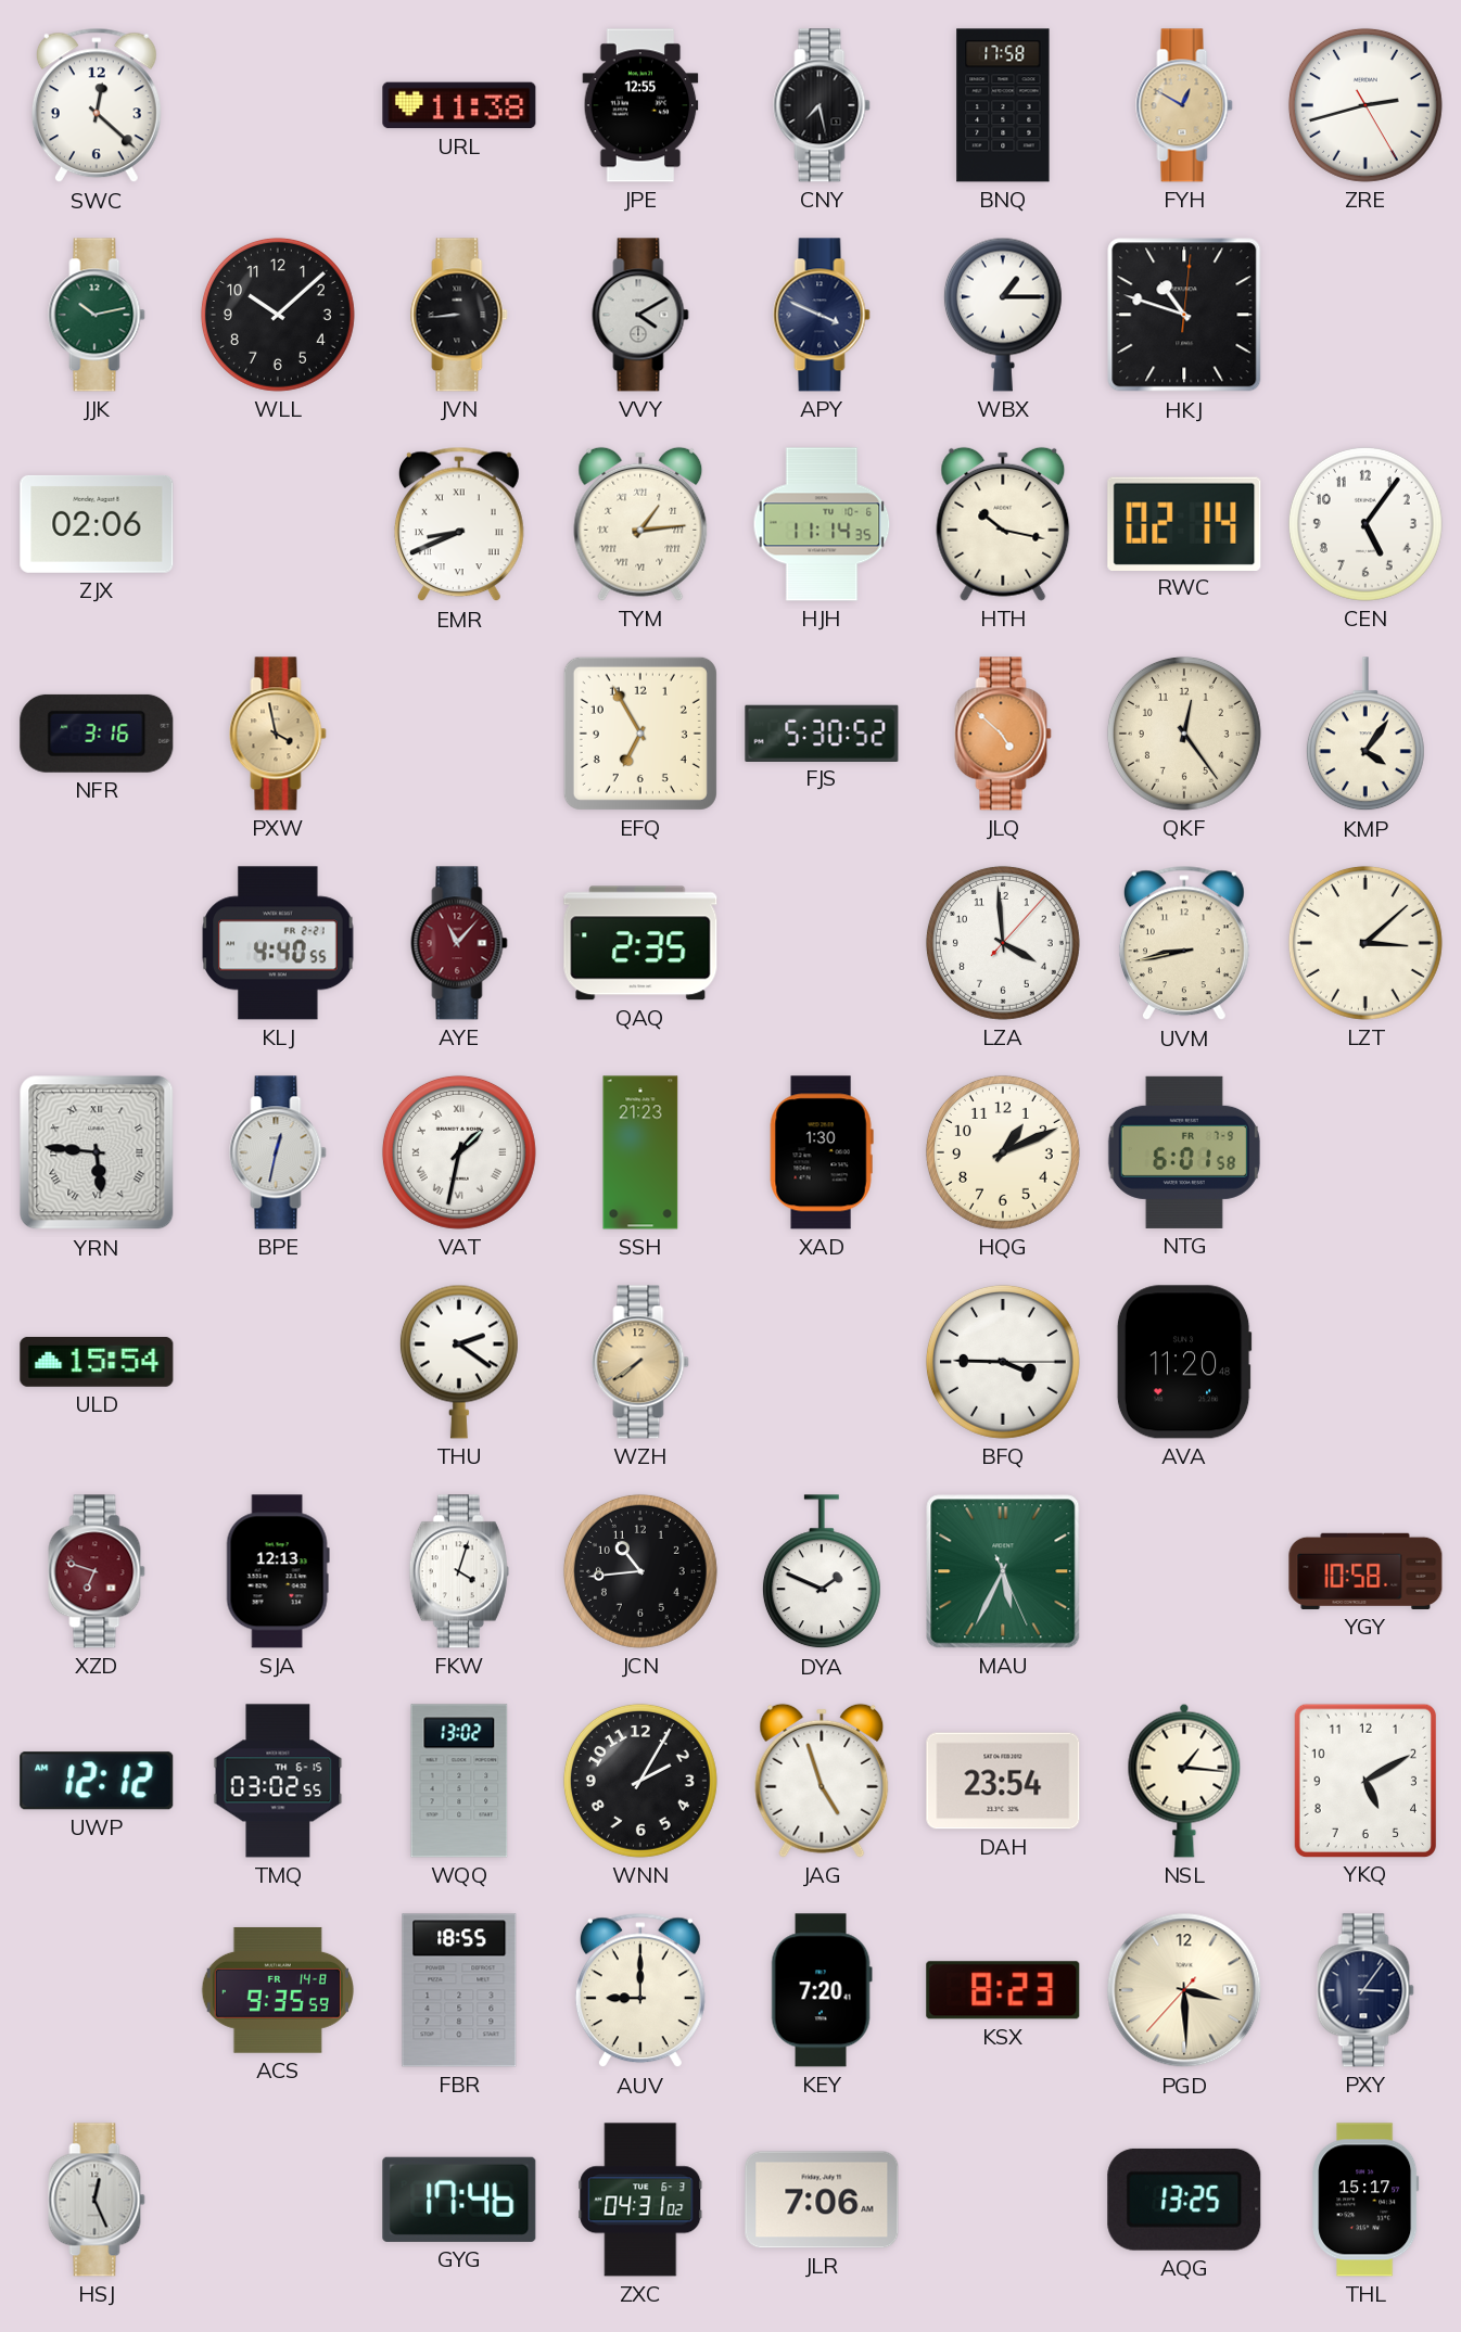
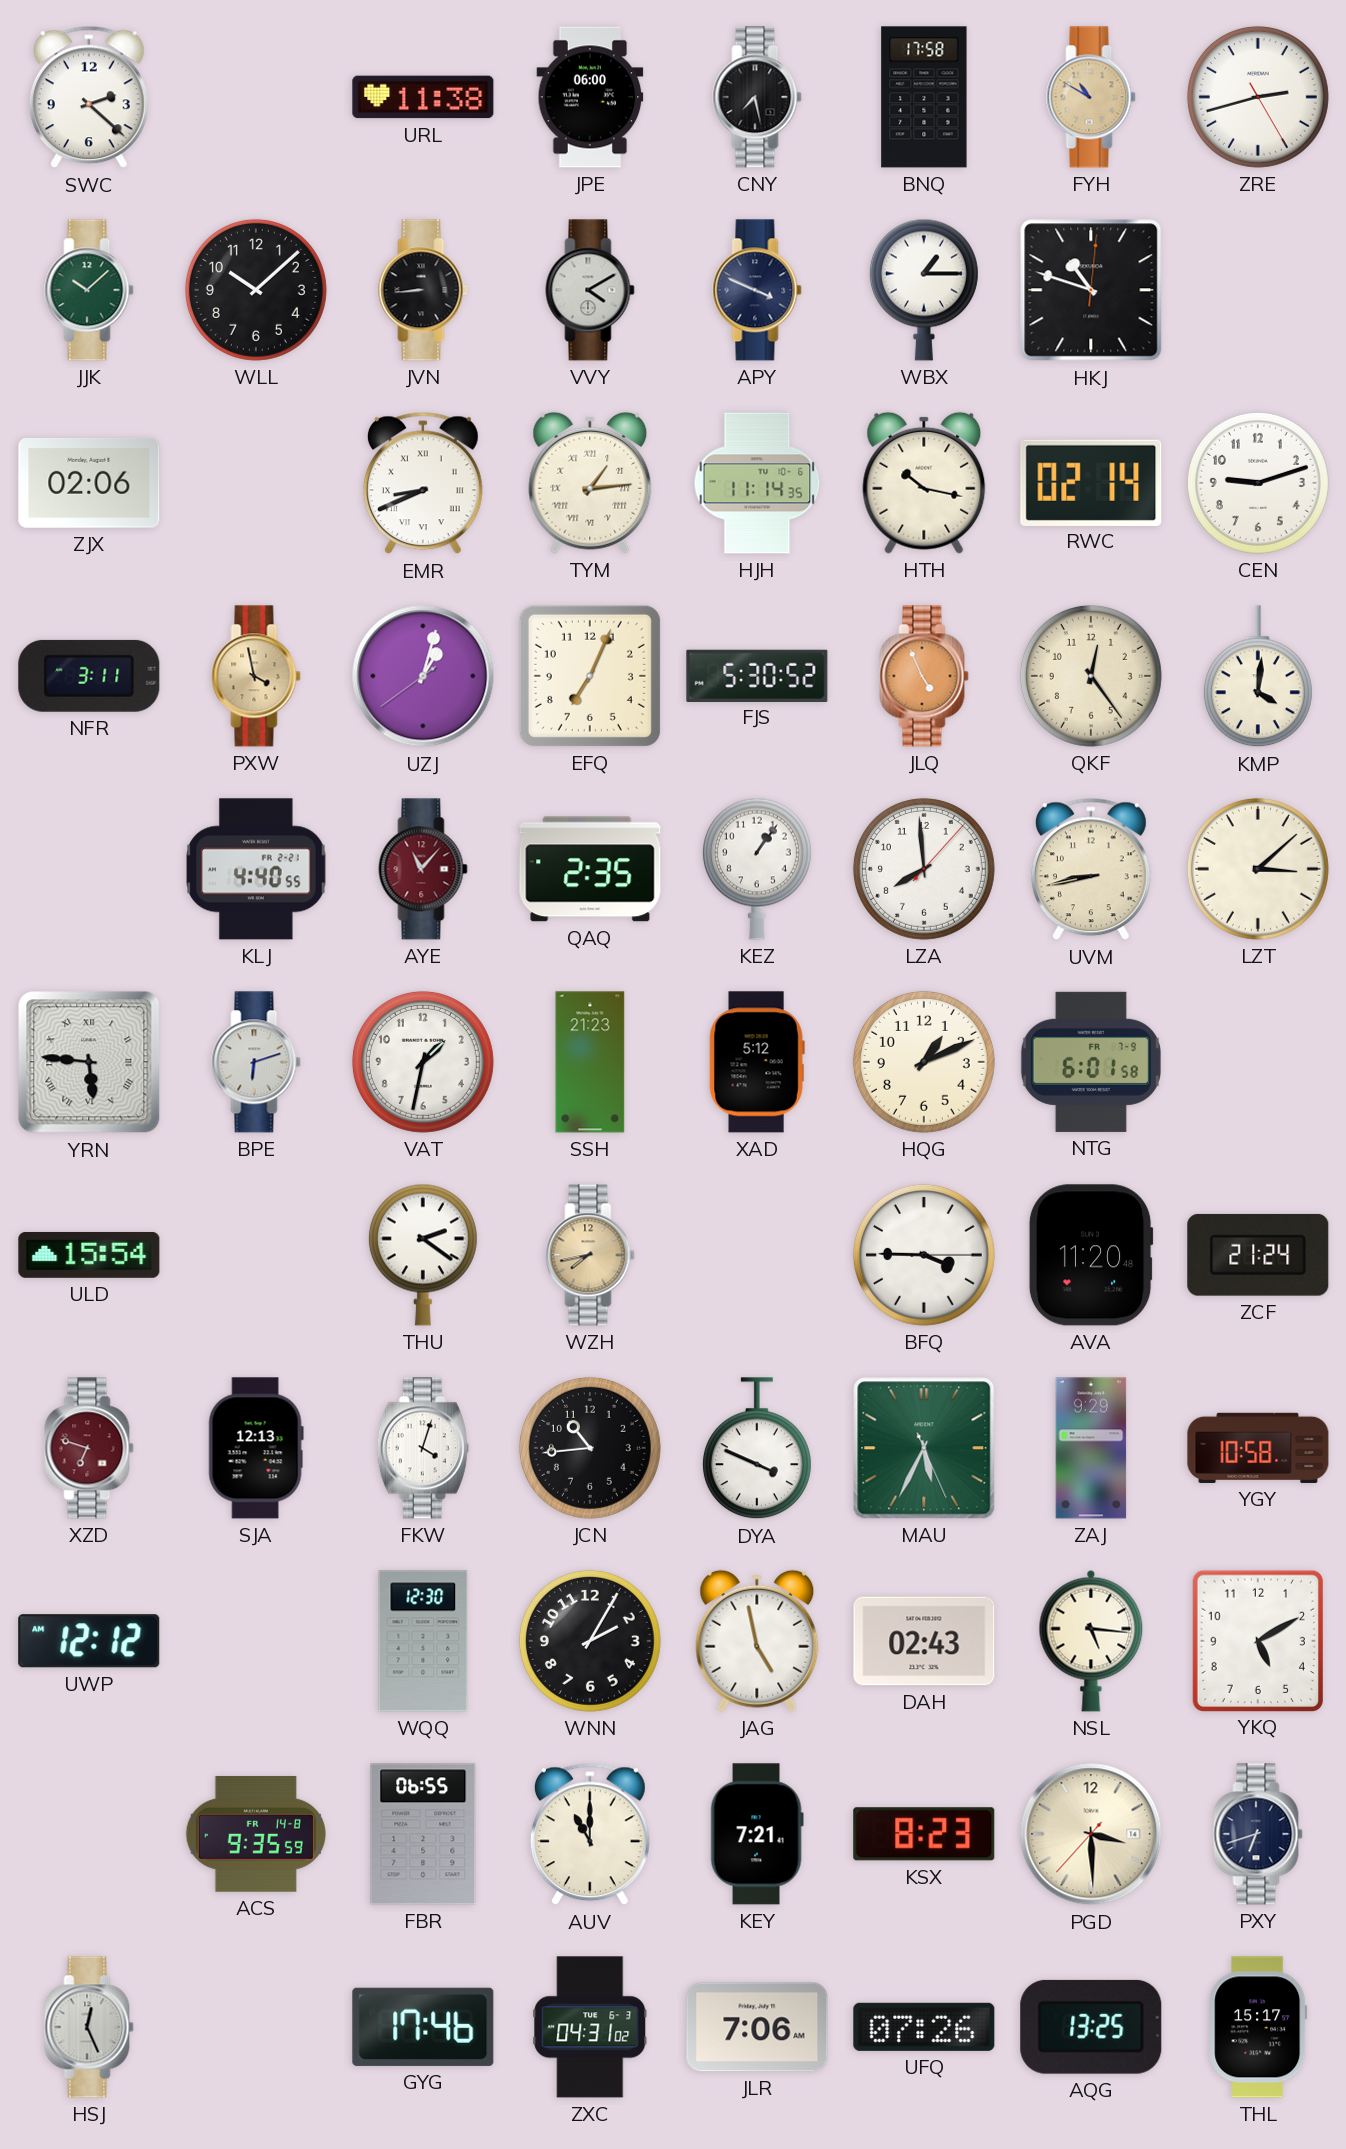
SWC: 12:22 -> 2:22 (89, 97)
JPE: 12:55 -> 06:00 (590, 97)
FYH: 12:50 -> 10:50 (1091, 97)
JJK: 10:13 -> 10:08 (89, 290)
CEN: 5:06 -> 9:12 (1258, 483)
NFR: 3:16 -> 3:11 (89, 676)
UZJ: none -> 1:02 (423, 676)
EFQ: 6:55 -> 7:04 (590, 676)
JLQ: 4:52 -> 4:56 (924, 676)
KMP: 4:06 -> 4:01 (1258, 677)
KEZ: none -> 1:06 (757, 869)
LZA: 3:59 -> 7:59 (924, 869)
BPE: 12:32 -> 6:12 (256, 1062)
VAT numerals: Roman -> Arabic (423, 1062)
XAD: 1:30 -> 5:12 (757, 1062)
WZH: 7:39 -> 7:43 (590, 1255)
ZCF: none -> 21:24 (1258, 1255)
DYA: 1:49 -> 3:49 (757, 1449)
ZAJ: none -> 9:29 (1091, 1448)
TMQ: 03:02 -> none (278, 1781)
WQQ: 13:02 -> 12:30 (423, 1641)
JAG: 4:57 -> 4:58 (757, 1641)
DAH: 23:54 -> 02:43 (924, 1641)
NSL: 1:16 -> 5:16 (1091, 1641)
FBR: 18:55 -> 06:55 (423, 1834)
AUV: 9:00 -> 11:00 (590, 1834)
KEY: 7:20 -> 7:21 (757, 1834)
PXY: 3:06 -> 6:42 (1258, 1834)
UFQ: none -> 07:26 (924, 2027)
